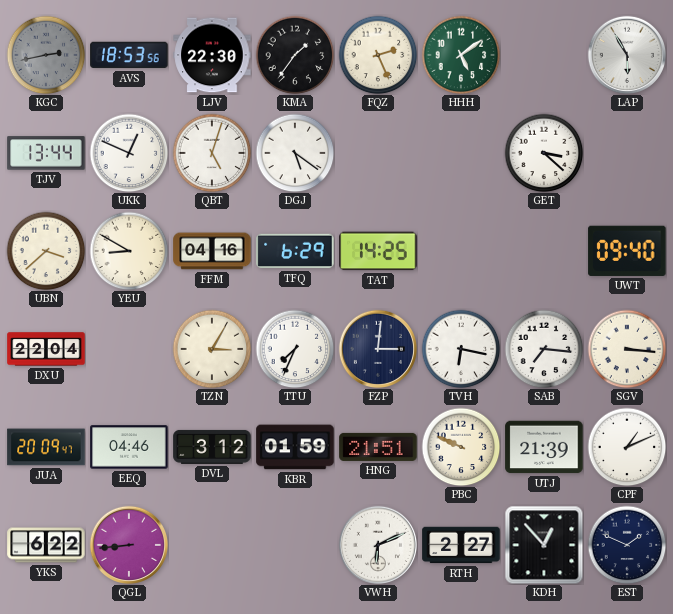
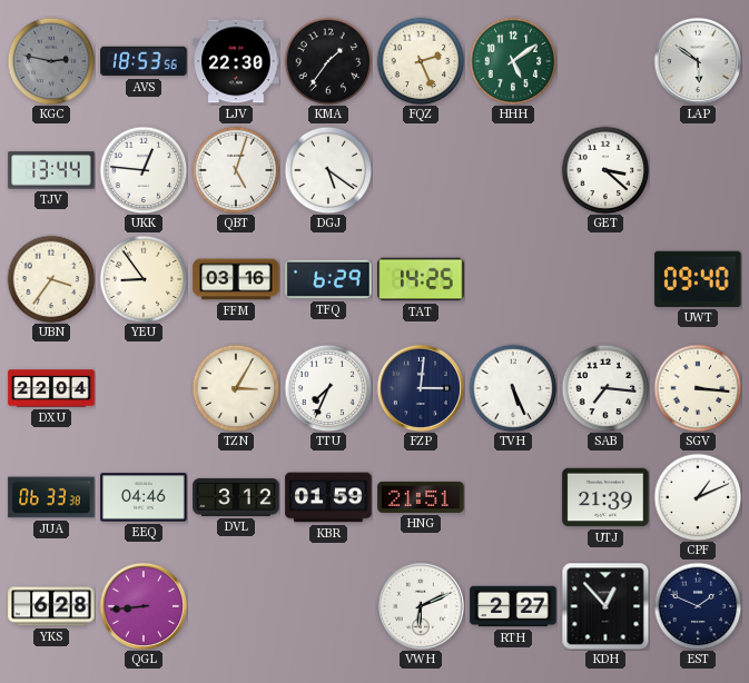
KGC: 2:43 -> 2:47 (51, 61)
LAP: 5:55 -> 5:51 (697, 60)
UKK: 12:49 -> 12:46 (144, 170)
UBN: 3:38 -> 3:36 (51, 279)
YEU: 8:50 -> 8:54 (144, 279)
FFM: 04:16 -> 03:16 (236, 279)
TVH: 6:17 -> 5:26 (513, 388)
JUA: 20:09 -> 06:33 (51, 497)
PBC: 9:49 -> none (461, 447)
YKS: 6:22 -> 6:28 (51, 606)
